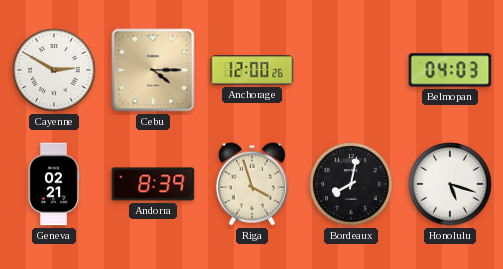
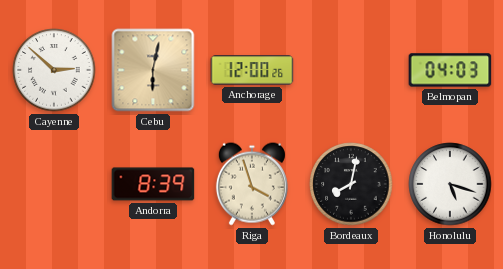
Cayenne: 2:50 -> 2:52 (54, 70)
Cebu: 4:15 -> 6:02 (153, 70)
Geneva: 02:21 -> none (54, 184)
